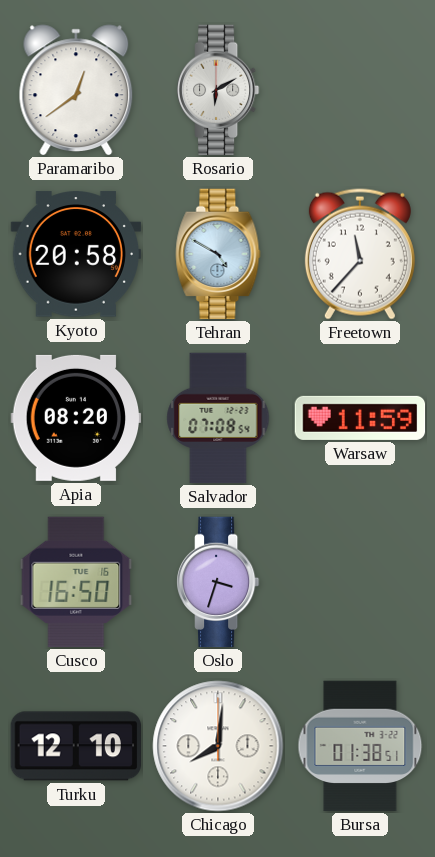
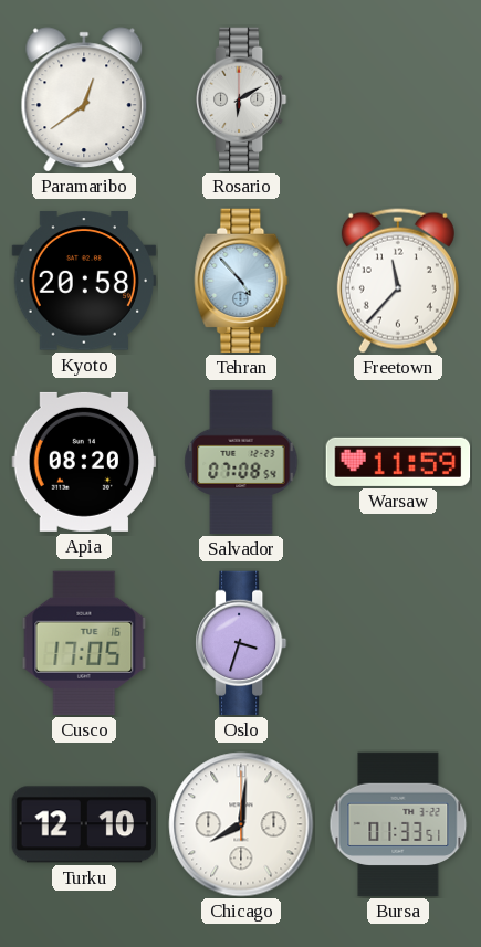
Tehran: 4:50 -> 4:53 (241, 281)
Cusco: 16:50 -> 17:05 (84, 643)
Bursa: 01:38 -> 01:33 (398, 824)
